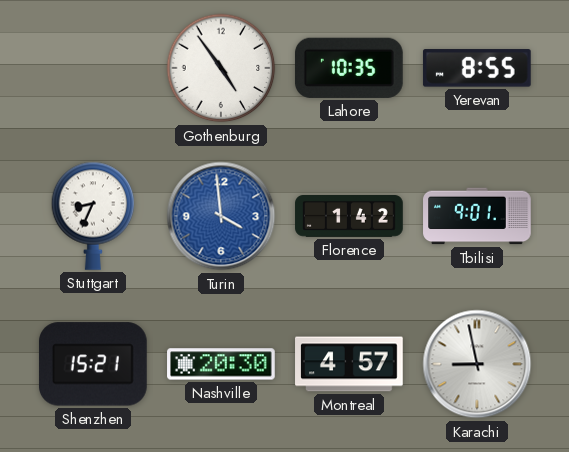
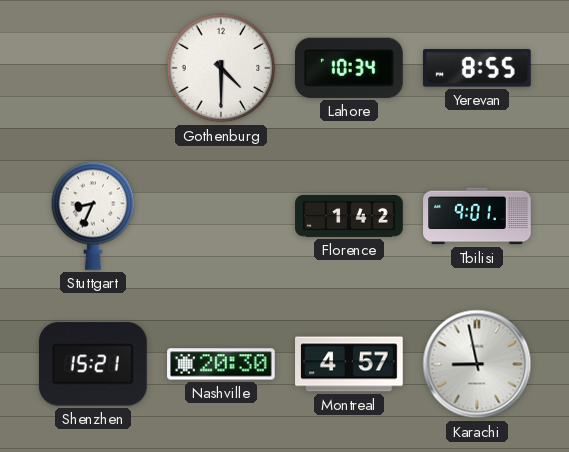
Gothenburg: 4:54 -> 4:30 (221, 68)
Lahore: 10:35 -> 10:34 (349, 68)
Turin: 3:59 -> none (221, 216)
